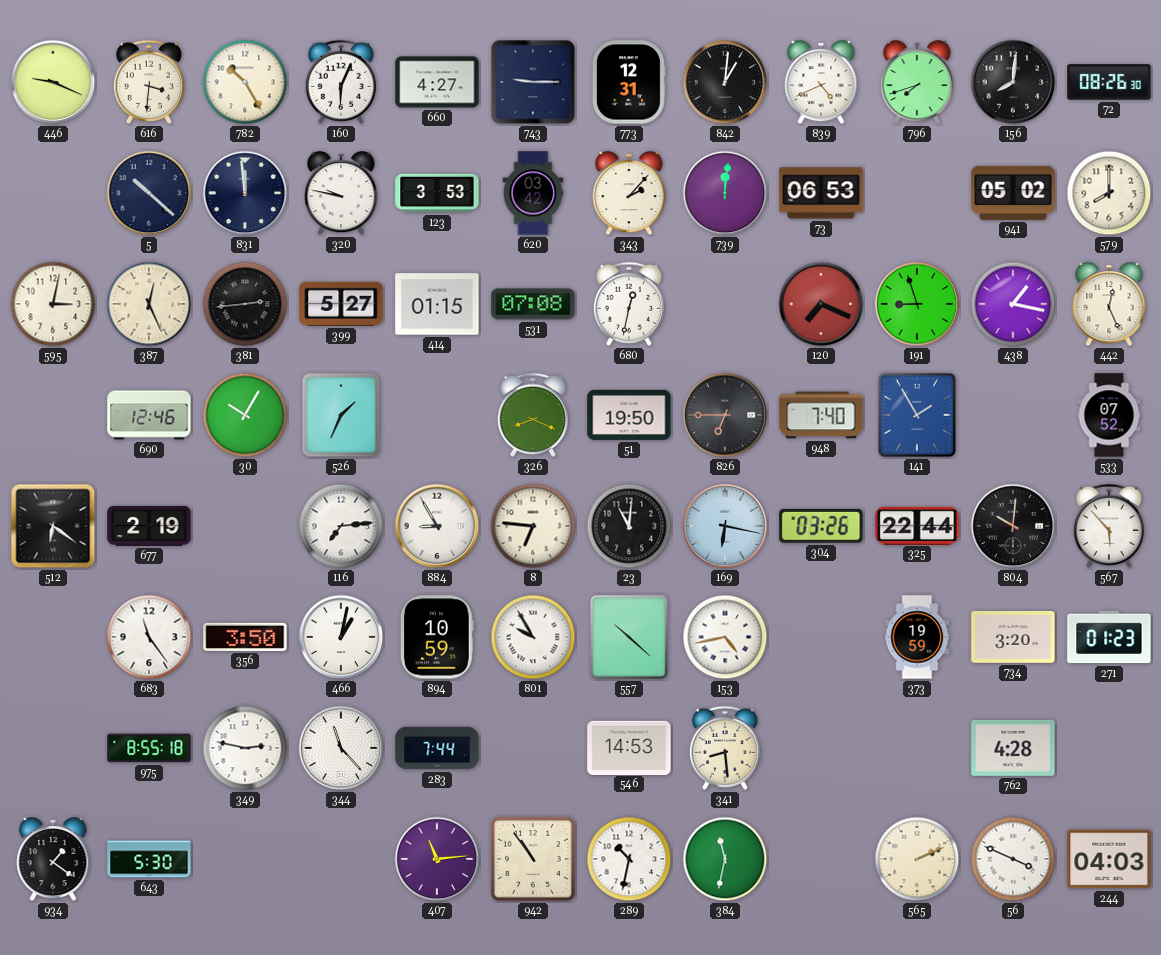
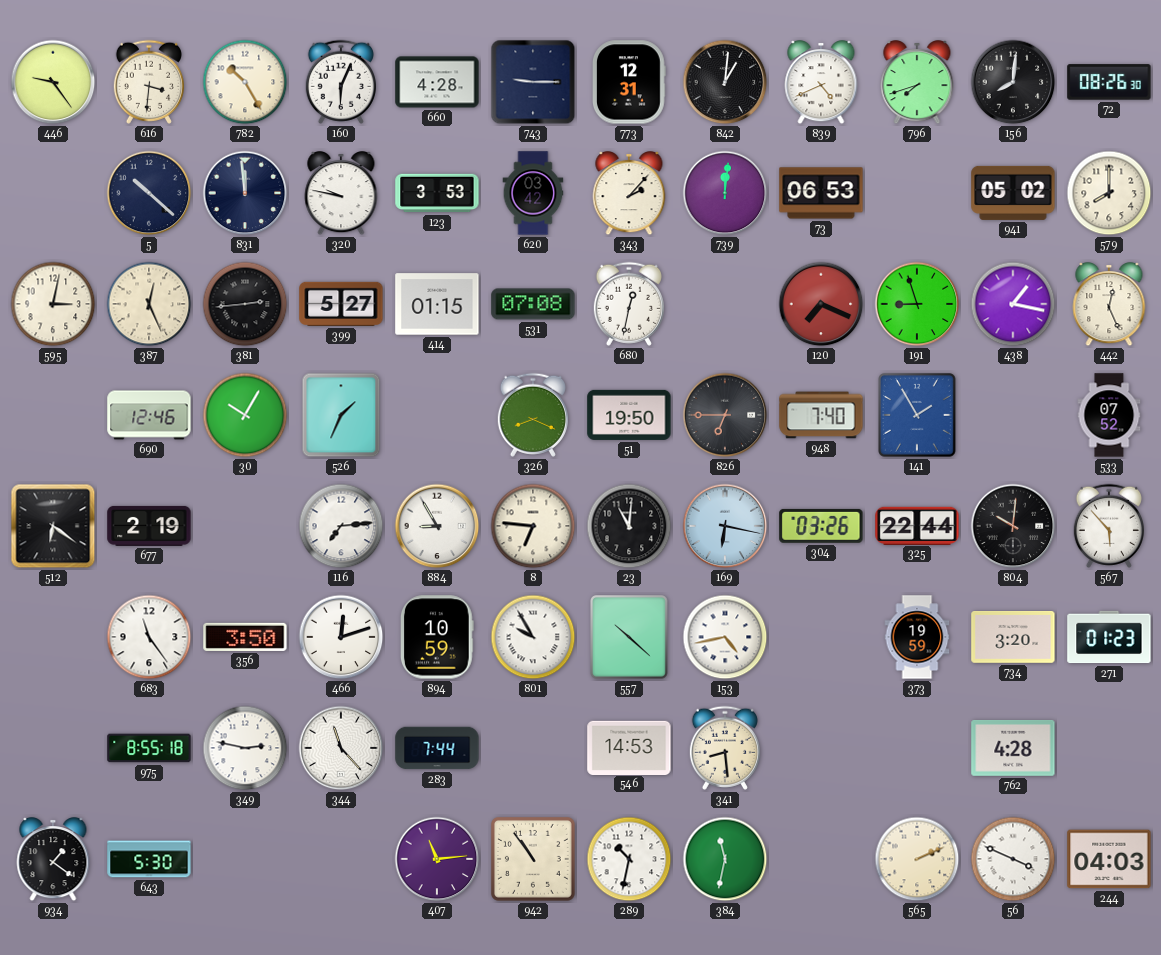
446: 9:19 -> 9:24 (53, 82)
660: 4:27 -> 4:28 (437, 82)
466: 1:02 -> 12:12 (341, 637)
